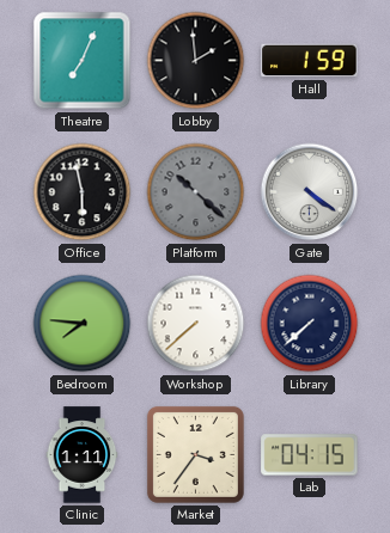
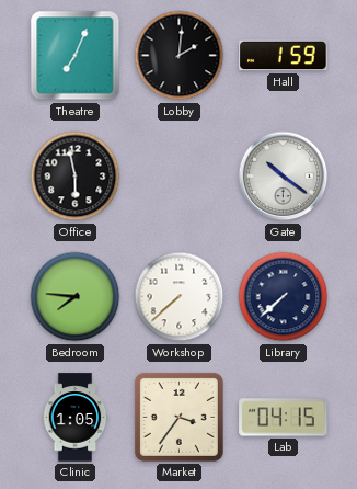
Lobby: 1:59 -> 2:01 (180, 56)
Platform: 10:22 -> none (196, 192)
Gate: 4:21 -> 10:21 (284, 177)
Clinic: 1:11 -> 1:05 (76, 418)
